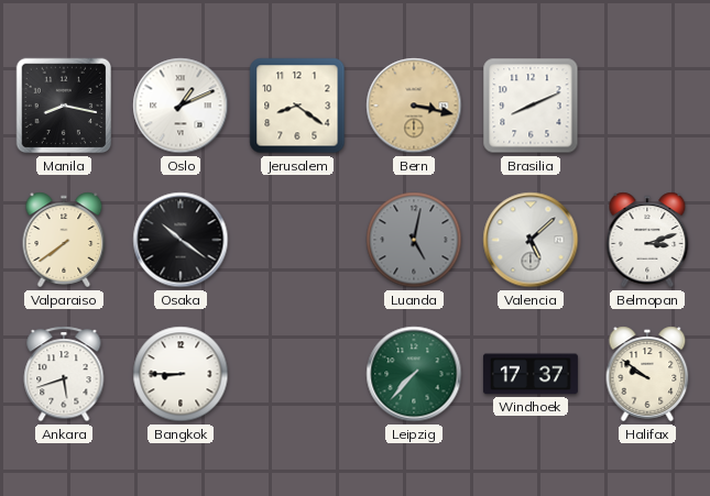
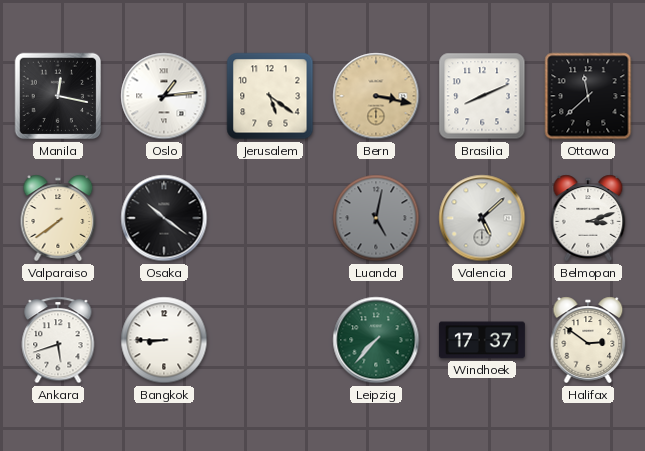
Manila: 8:17 -> 12:17 (58, 96)
Oslo: 1:11 -> 1:14 (164, 96)
Jerusalem: 8:21 -> 5:21 (270, 96)
Ottawa: none -> 11:38 (588, 96)
Halifax: 9:51 -> 2:51 (588, 340)
